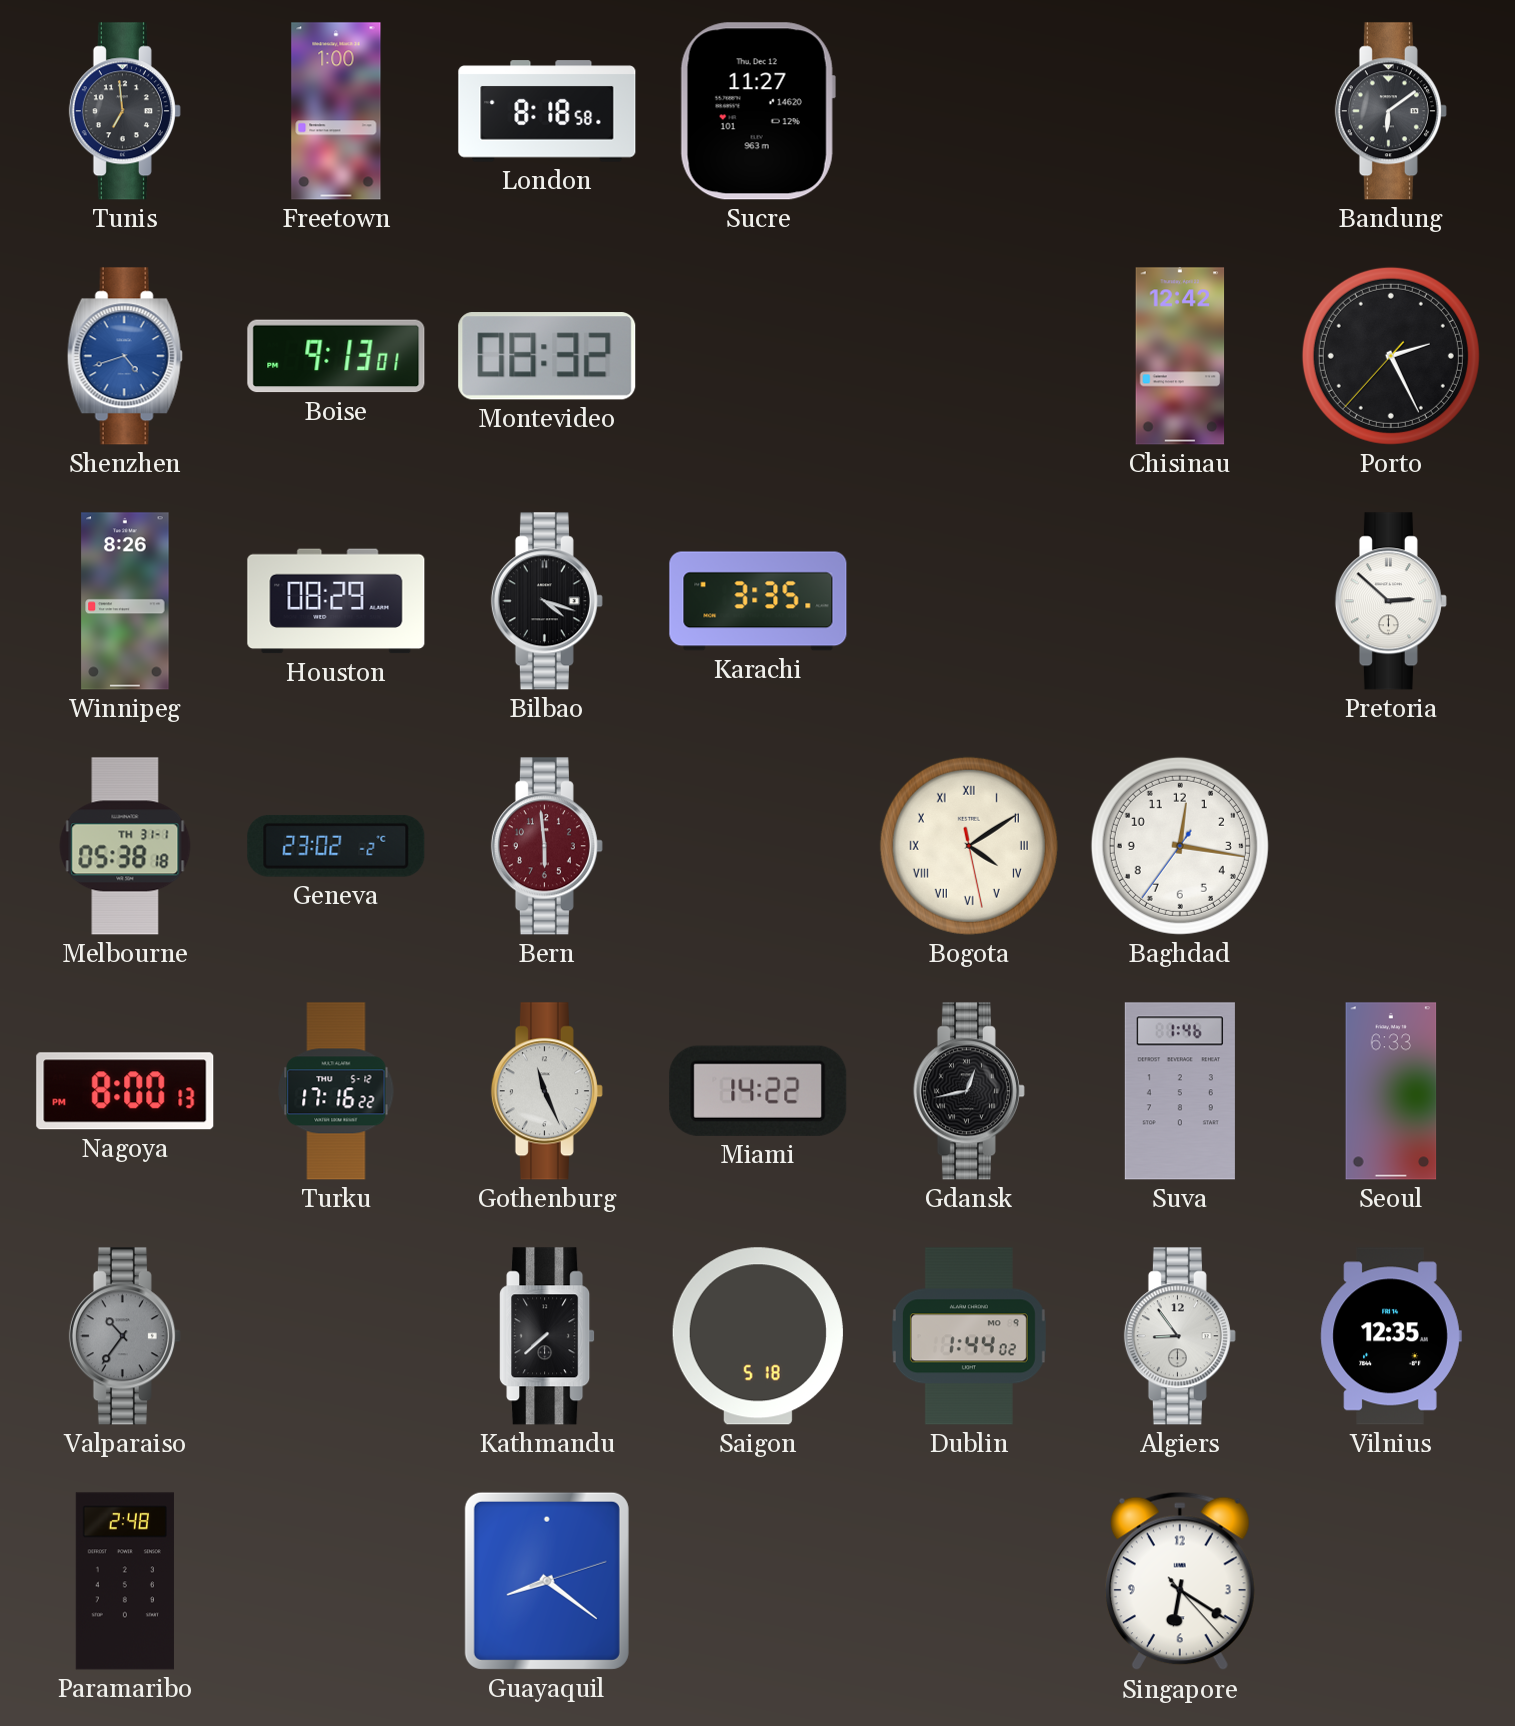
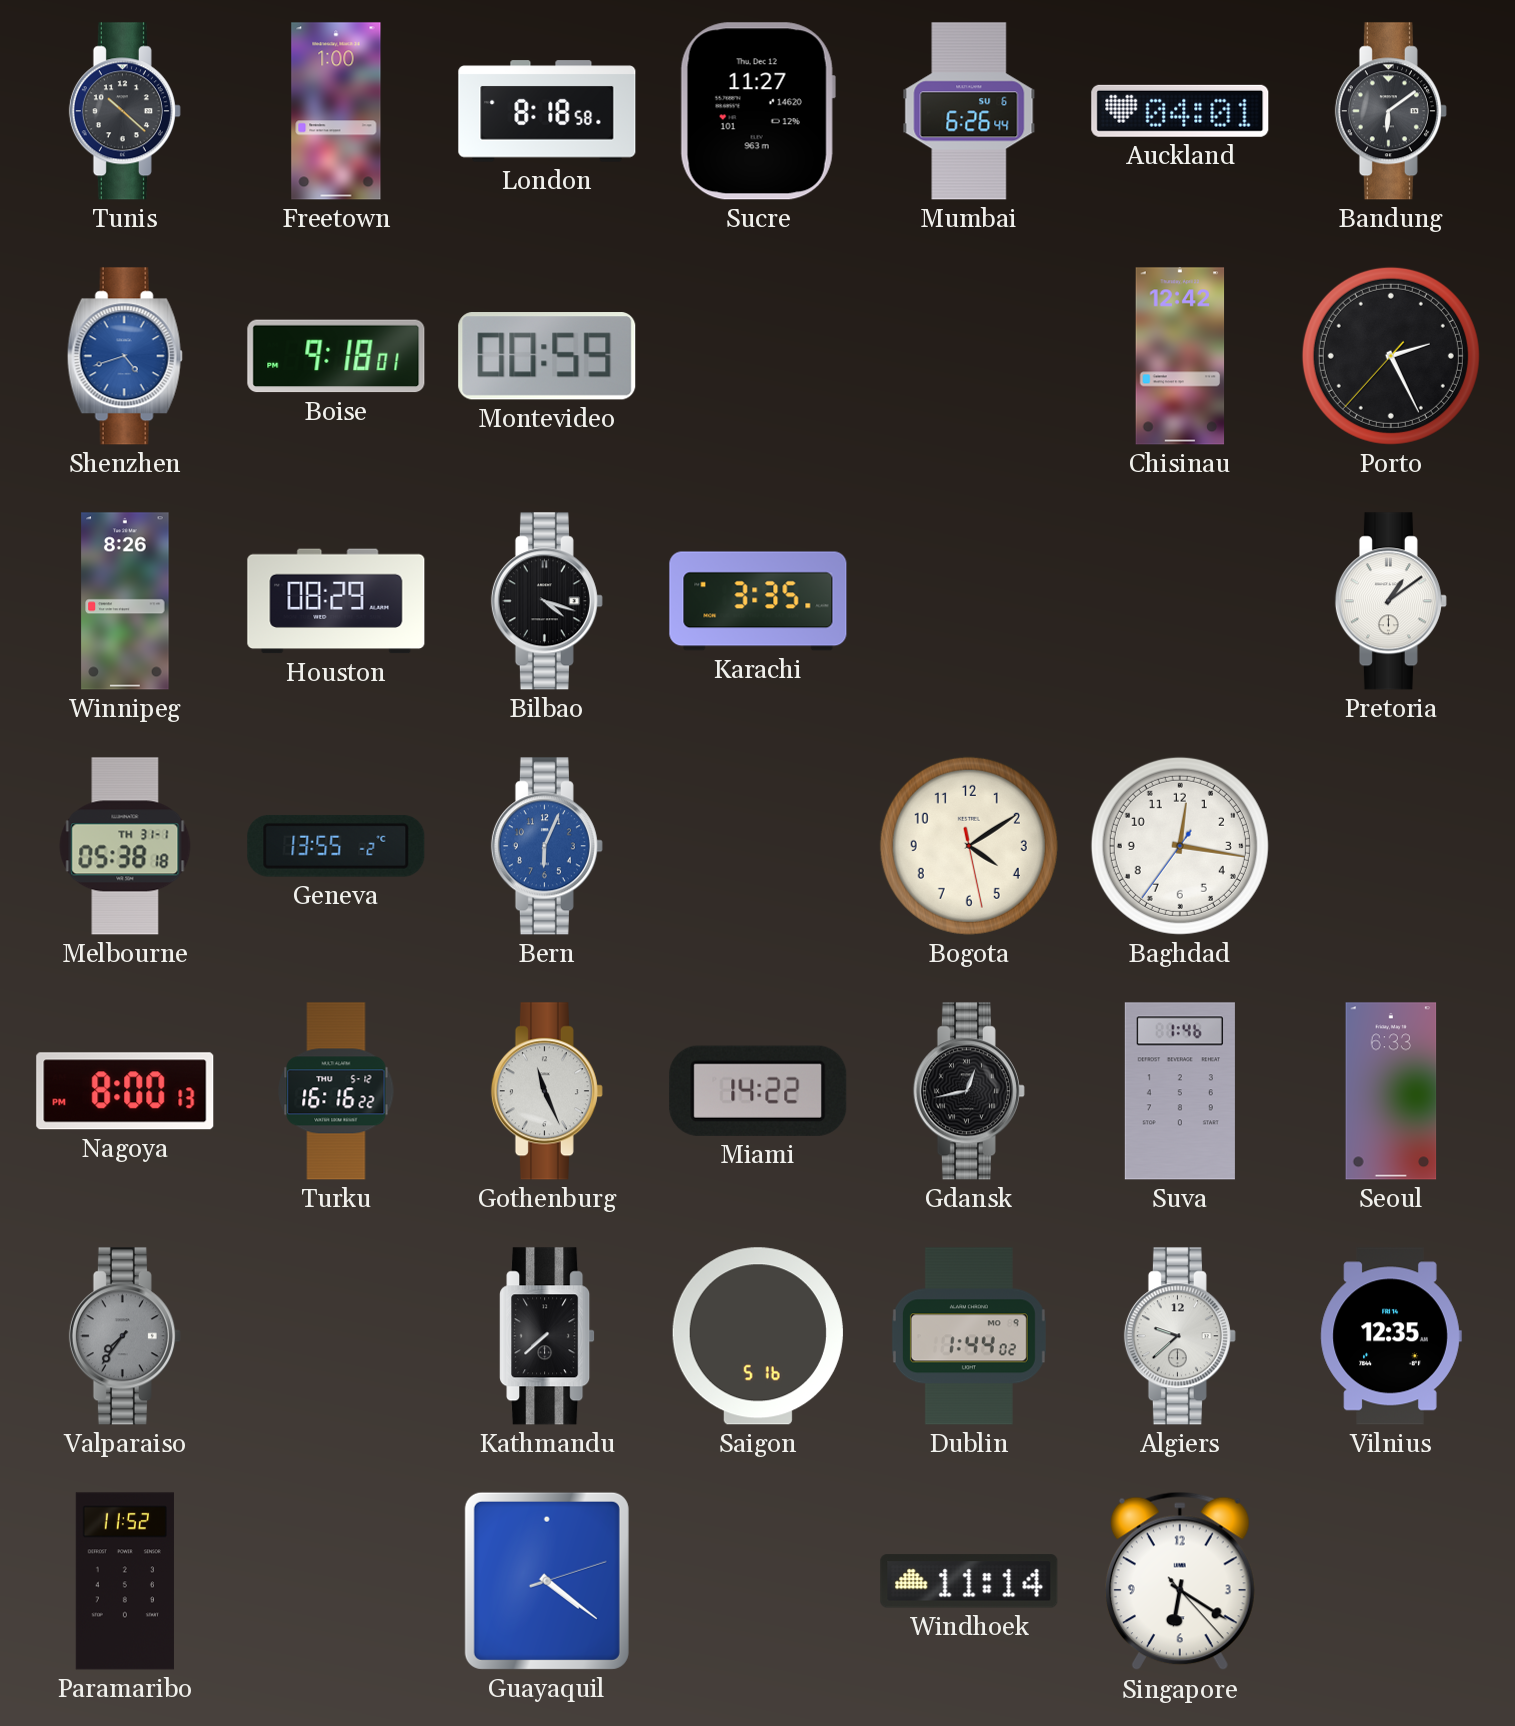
Tunis: 6:59 -> 10:22 (125, 111)
Mumbai: none -> 6:26 (969, 111)
Auckland: none -> 04:01 (1180, 111)
Boise: 9:13 -> 9:18 (336, 356)
Montevideo: 08:32 -> 00:59 (547, 357)
Pretoria: 2:52 -> 1:09 (1391, 601)
Geneva: 23:02 -> 13:55 (336, 846)
Bern: 5:59 -> 6:04 (547, 846)
Bern dial: burgundy -> blue (547, 846)
Bogota numerals: Roman -> Arabic (969, 846)
Turku: 17:16 -> 16:16 (336, 1091)
Valparaiso: 10:36 -> 7:36 (125, 1336)
Saigon: 5:18 -> 5:16 (758, 1336)
Algiers: 8:54 -> 9:38 (1180, 1336)
Paramaribo: 2:48 -> 11:52 (125, 1581)
Guayaquil: 8:21 -> 4:21 (547, 1581)
Windhoek: none -> 11:14 (969, 1581)
